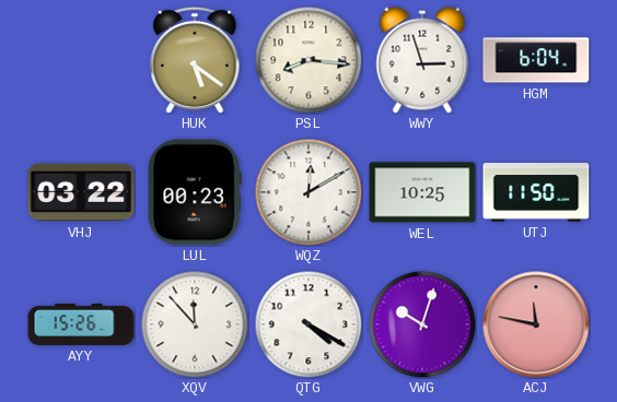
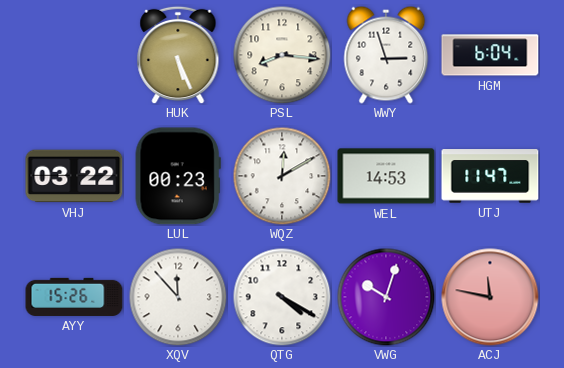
HUK: 5:21 -> 5:26 (178, 55)
WEL: 10:25 -> 14:53 (386, 176)
UTJ: 11:50 -> 11:47 (490, 176)
